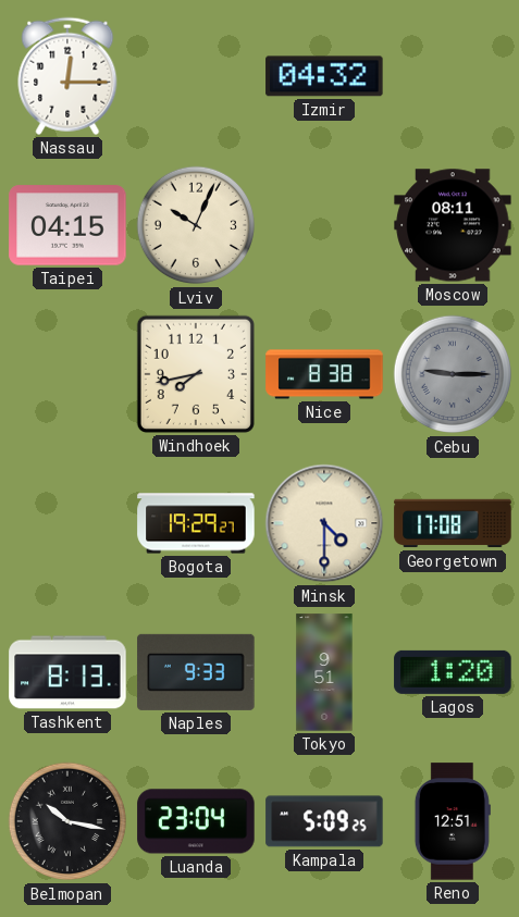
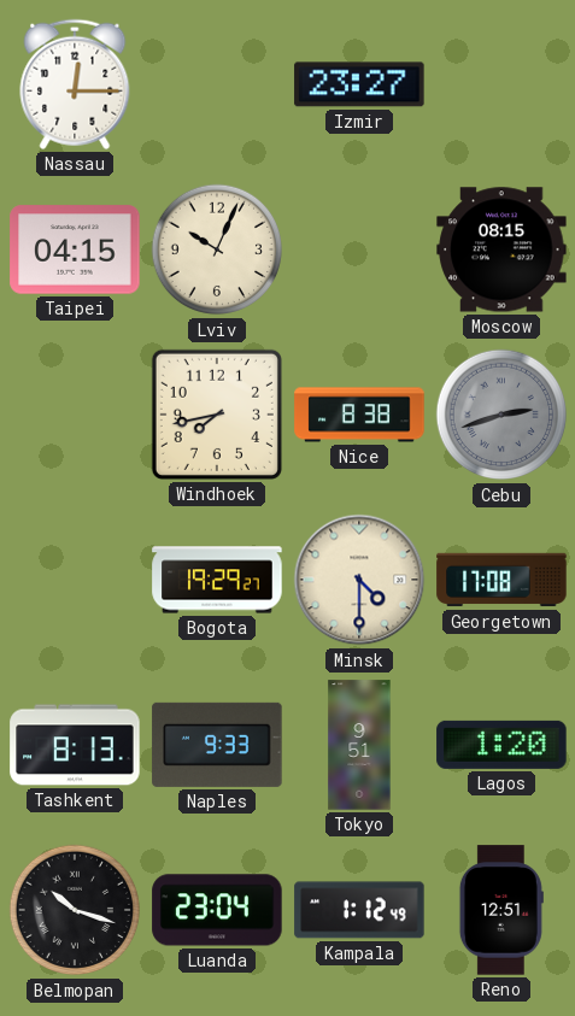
Izmir: 04:32 -> 23:27 (359, 84)
Moscow: 08:11 -> 08:15 (501, 249)
Cebu: 9:15 -> 2:42 (501, 415)
Belmopan: 10:17 -> 10:18 (75, 910)
Kampala: 5:09 -> 1:12 (359, 910)
